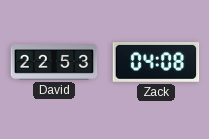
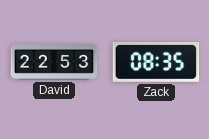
Zack: 04:08 -> 08:35 (156, 63)
